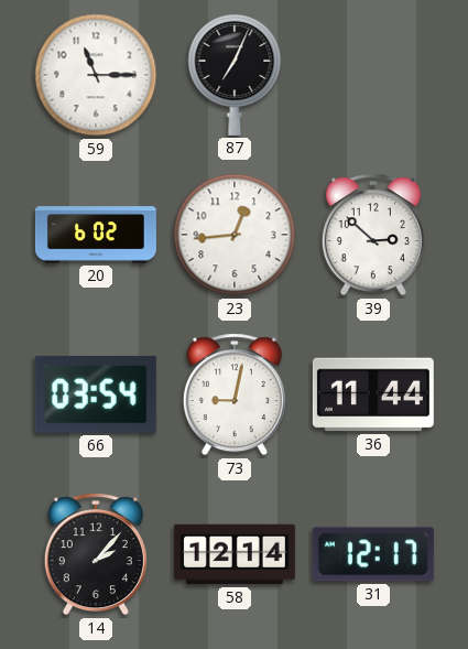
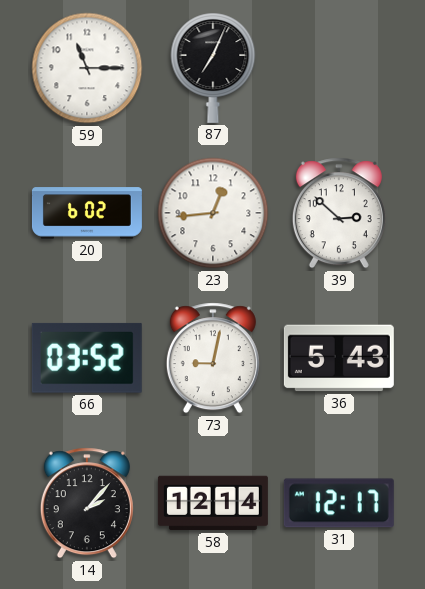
66: 03:54 -> 03:52 (87, 358)
36: 11:44 -> 5:43 (339, 358)
